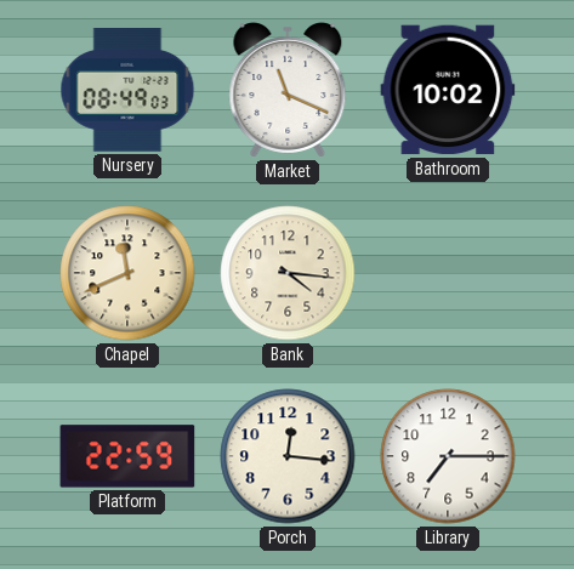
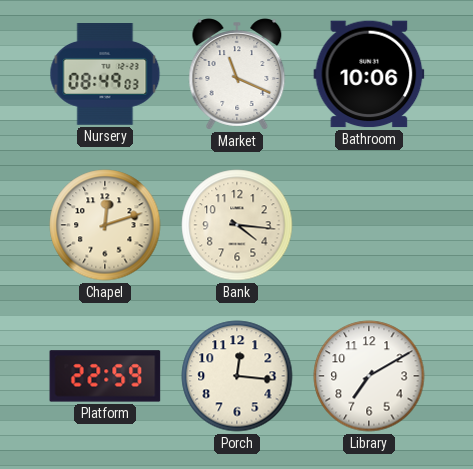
Bathroom: 10:02 -> 10:06 (369, 74)
Chapel: 11:41 -> 12:12 (105, 225)
Library: 7:15 -> 7:10 (369, 376)
